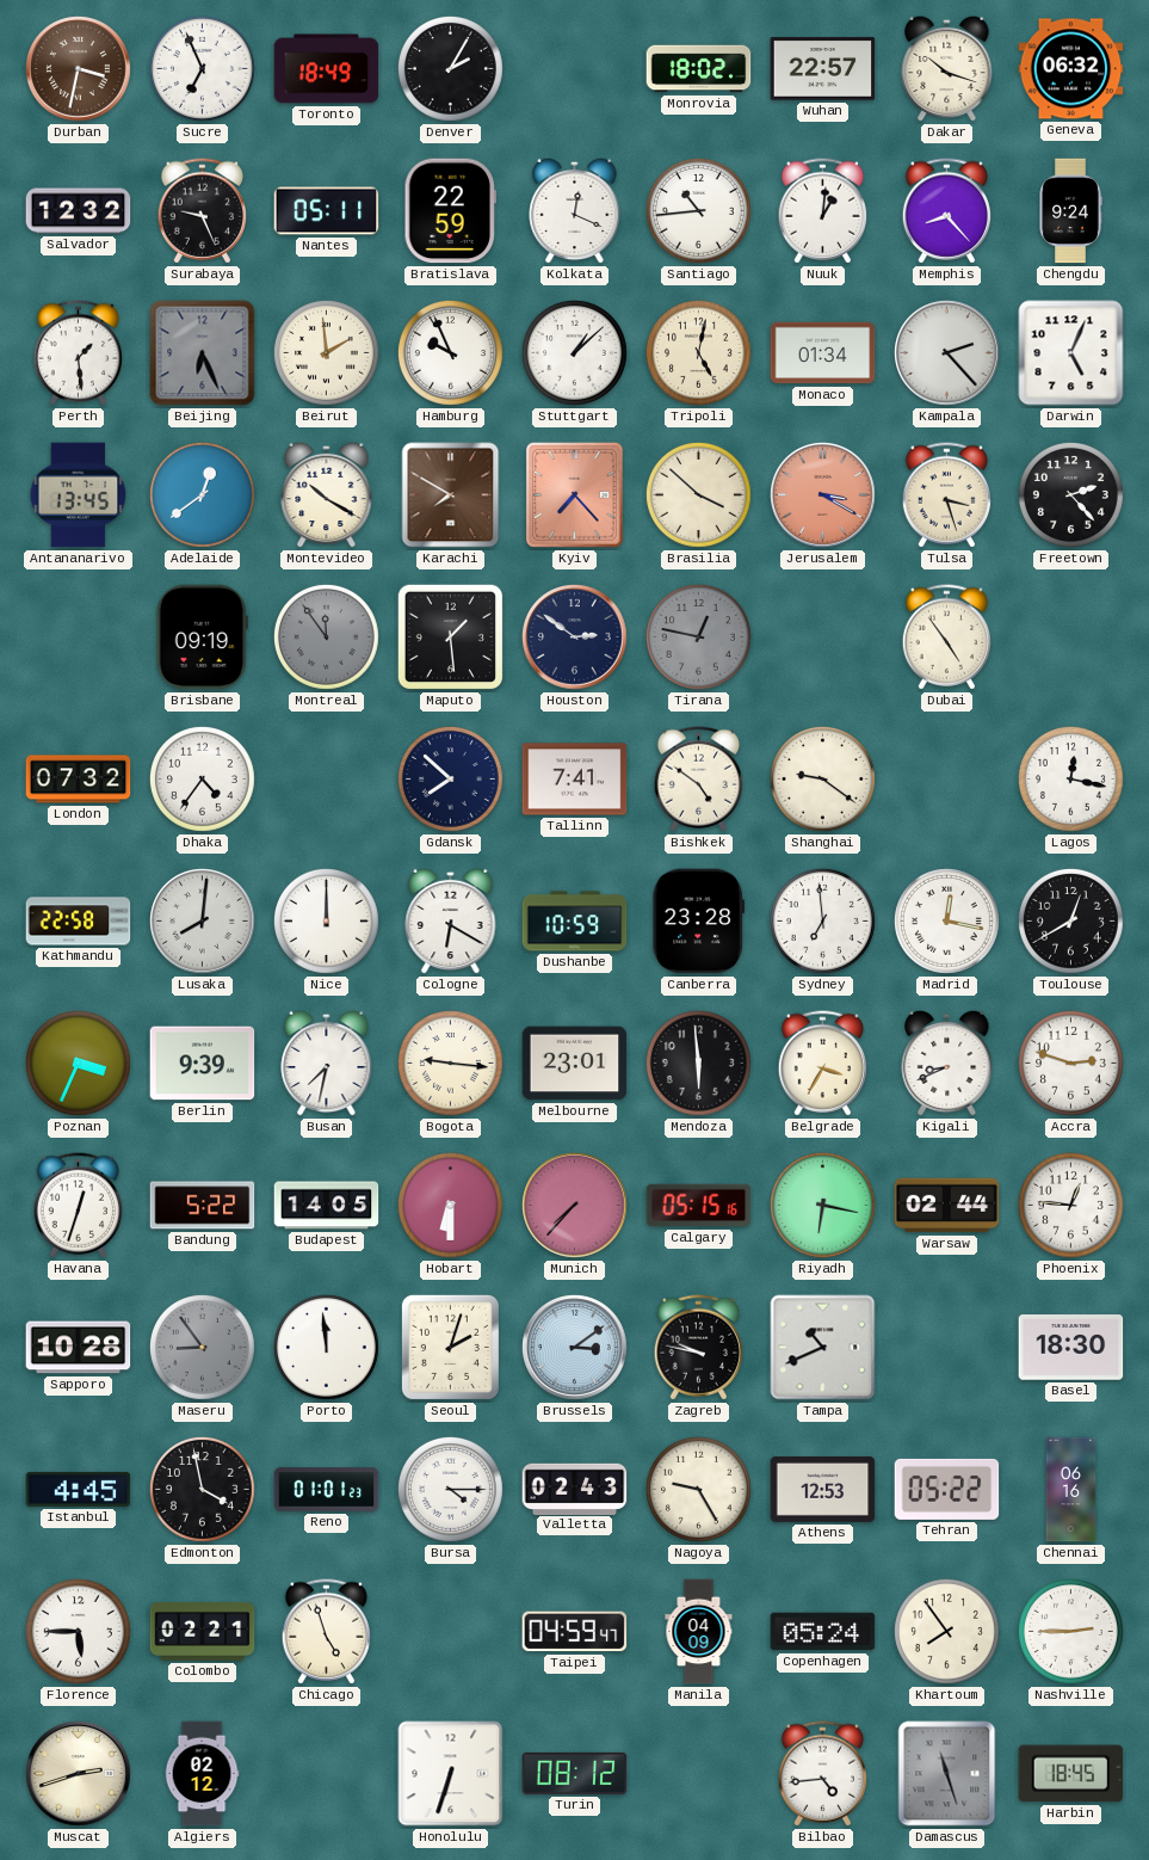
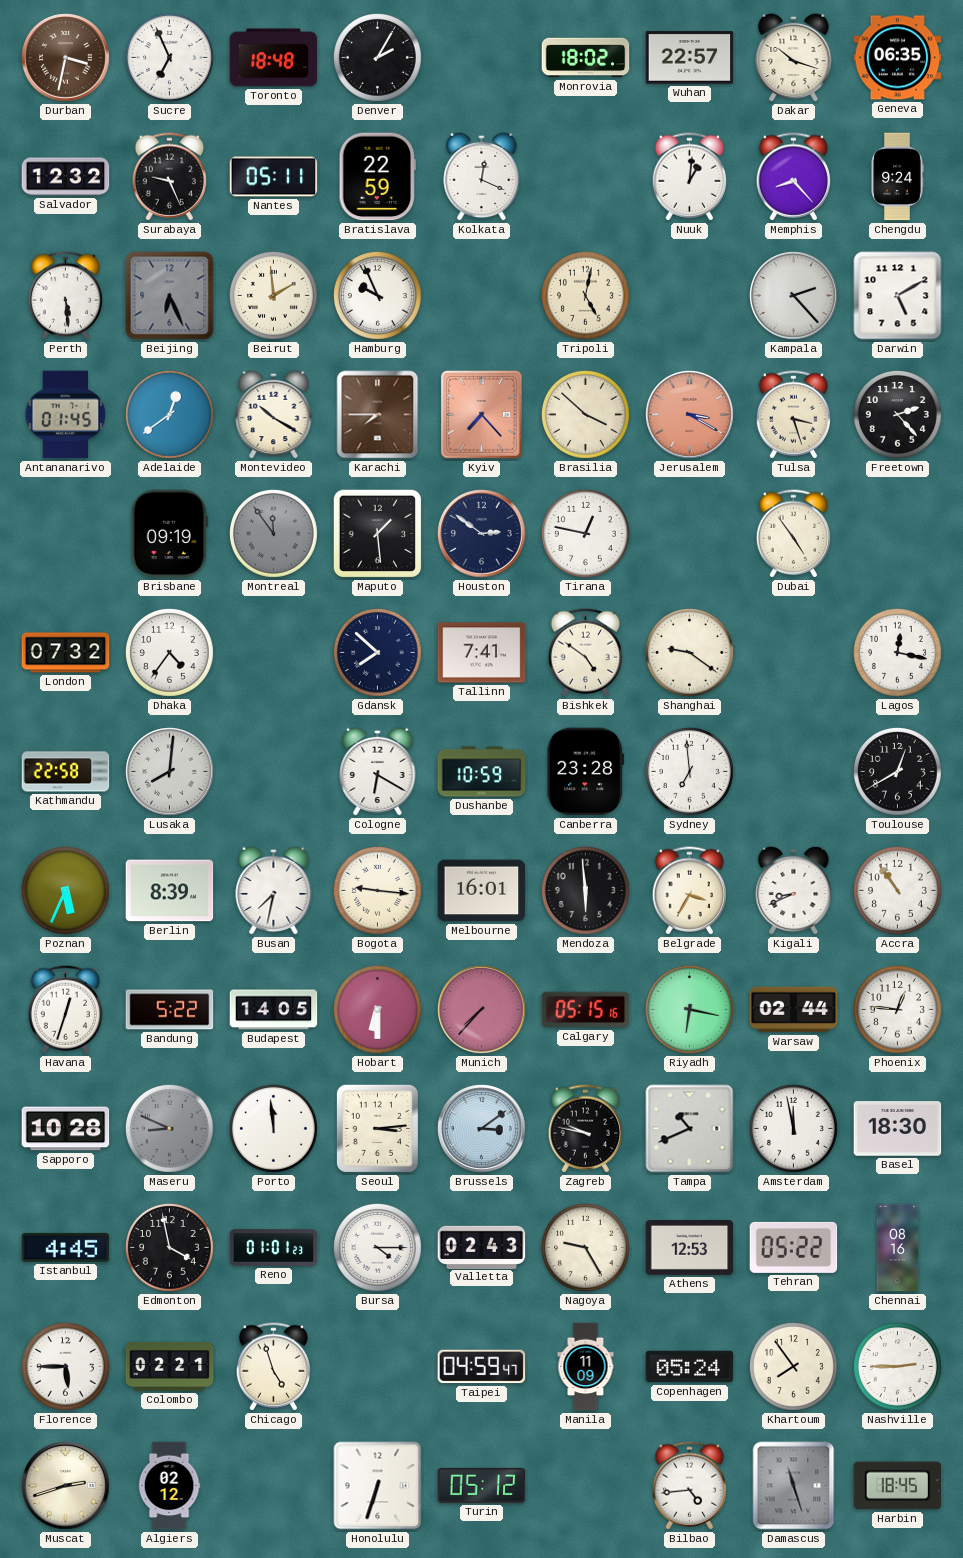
Toronto: 18:49 -> 18:48 (274, 58)
Geneva: 06:32 -> 06:35 (898, 58)
Santiago: 10:44 -> none (699, 211)
Perth: 1:29 -> 5:29 (65, 296)
Stuttgart: 1:08 -> none (575, 353)
Monaco: 01:34 -> none (823, 353)
Darwin: 5:04 -> 5:10 (898, 296)
Antananarivo: 13:45 -> 01:45 (66, 415)
Karachi: 7:50 -> 7:45 (378, 415)
Tirana dial: grey -> white (586, 534)
Nice: 12:00 -> none (327, 922)
Madrid: 12:17 -> none (947, 922)
Poznan: 3:34 -> 5:34 (66, 891)
Berlin: 9:39 -> 8:39 (170, 891)
Melbourne: 23:01 -> 16:01 (482, 891)
Accra: 2:48 -> 10:54 (898, 891)
Maseru: 8:54 -> 8:49 (170, 1129)
Seoul: 2:03 -> 3:14 (377, 1128)
Amsterdam: none -> 11:58 (794, 1129)
Chennai: 06:16 -> 08:16 (898, 1248)
Manila: 04:09 -> 11:09 (586, 1367)
Turin: 08:12 -> 05:12 (482, 1485)
